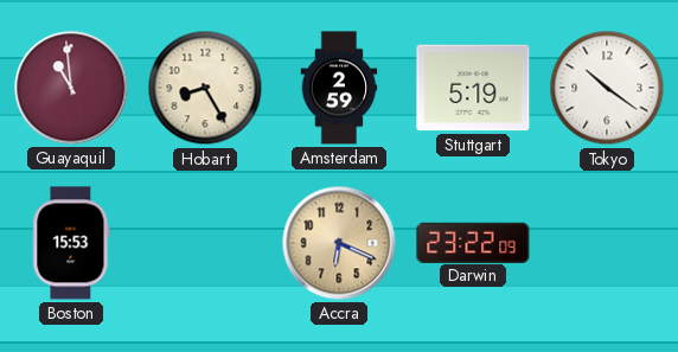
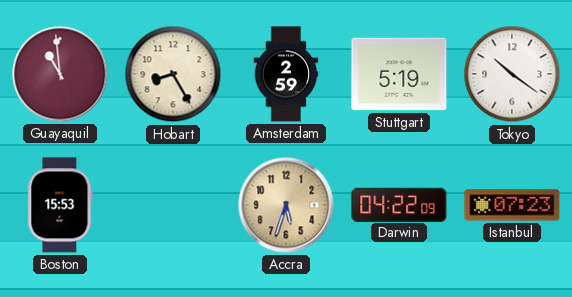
Accra: 6:19 -> 5:33 (286, 205)
Darwin: 23:22 -> 04:22 (399, 204)
Istanbul: none -> 07:23 (512, 205)
